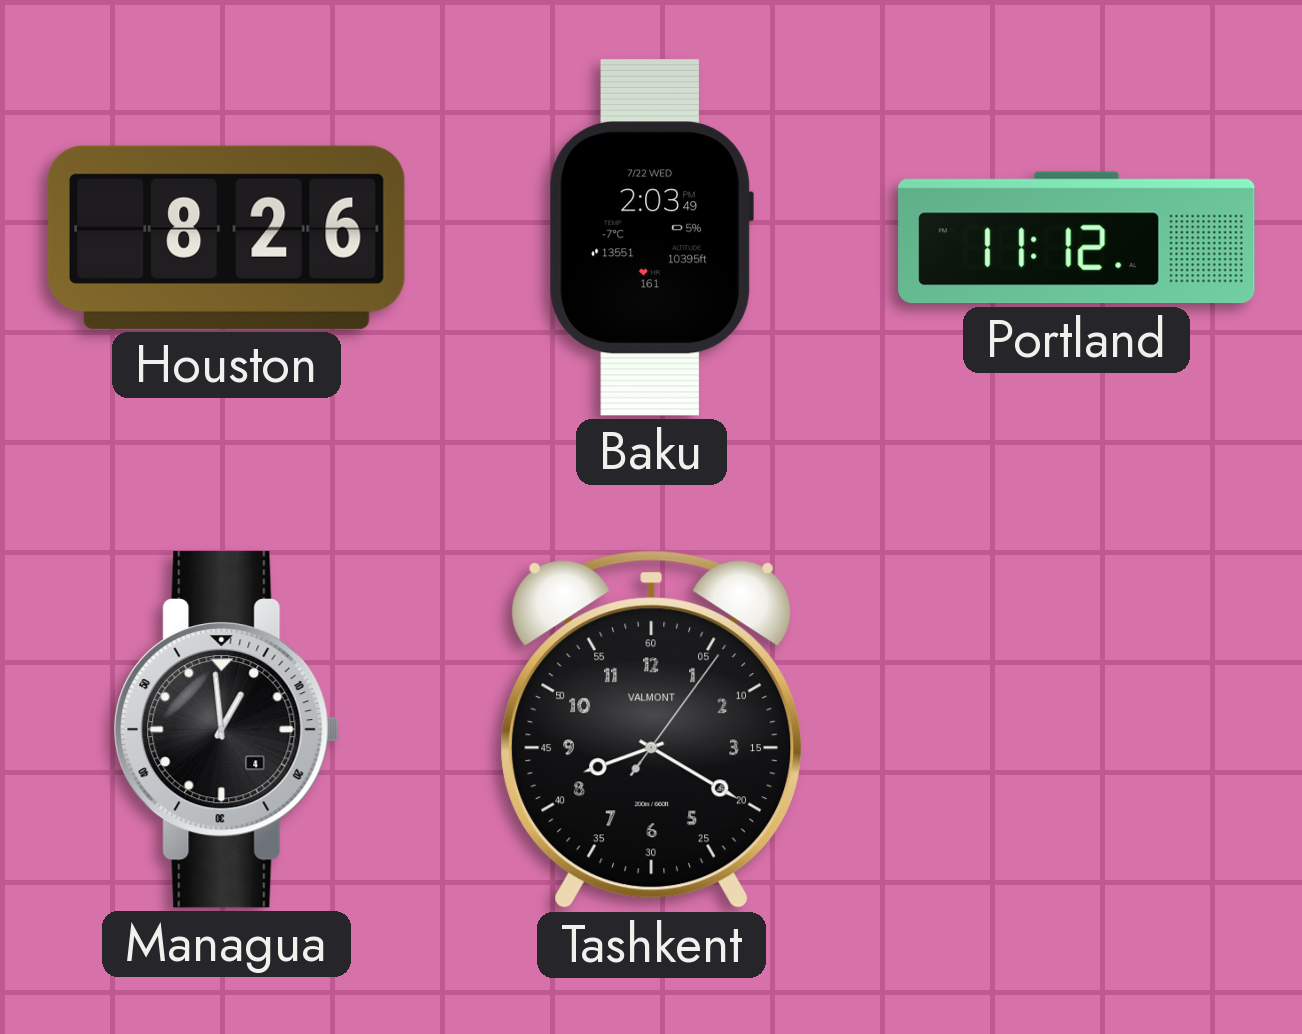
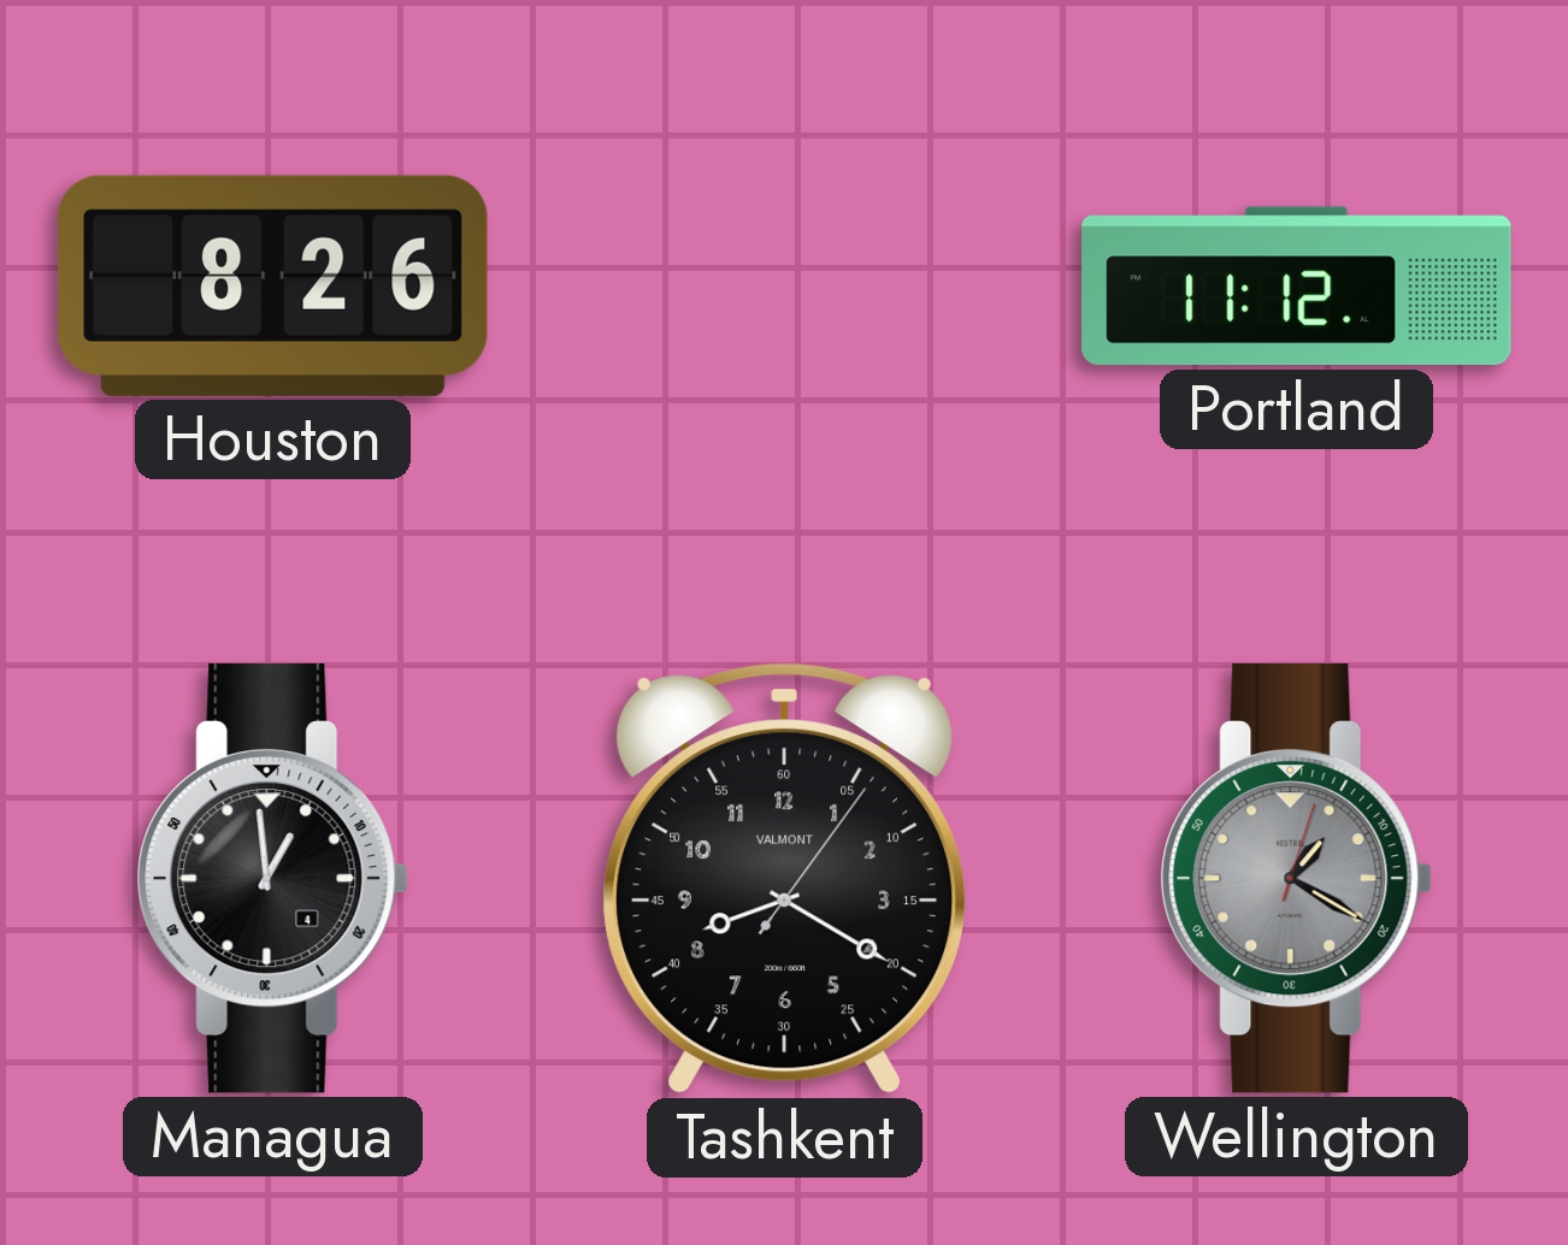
Baku: 2:03 -> none (651, 237)
Wellington: none -> 1:20 (1296, 878)
